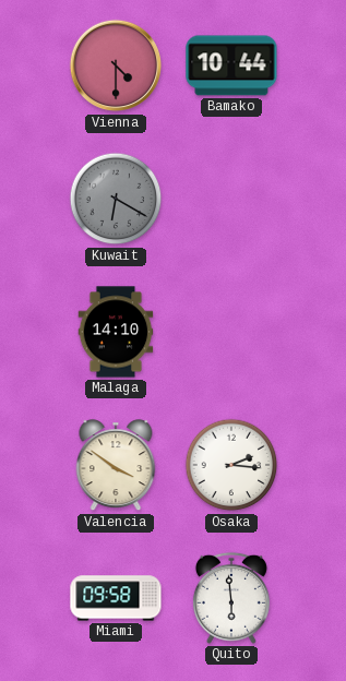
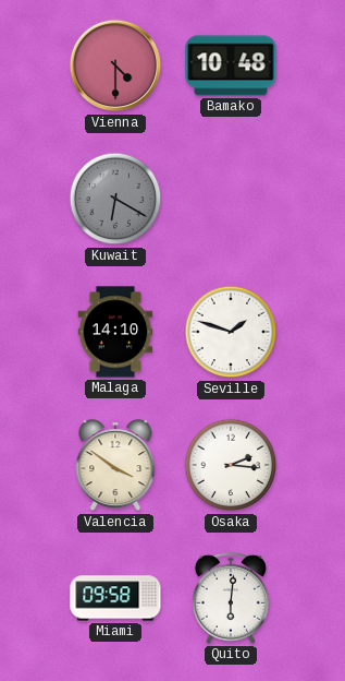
Bamako: 10:44 -> 10:48 (231, 65)
Seville: none -> 1:48 (231, 332)
Quito: 5:59 -> 6:01 (231, 598)
